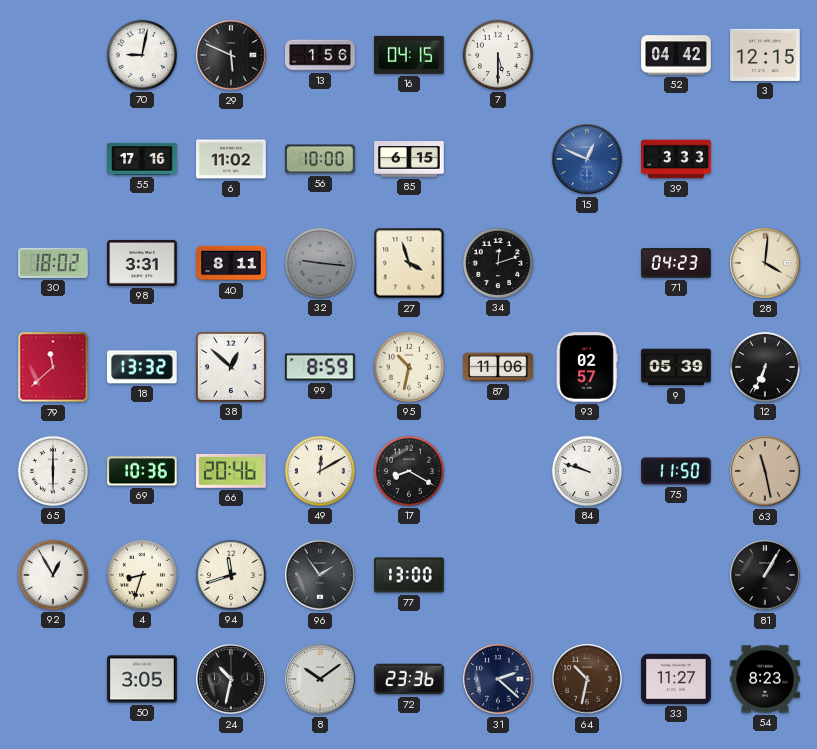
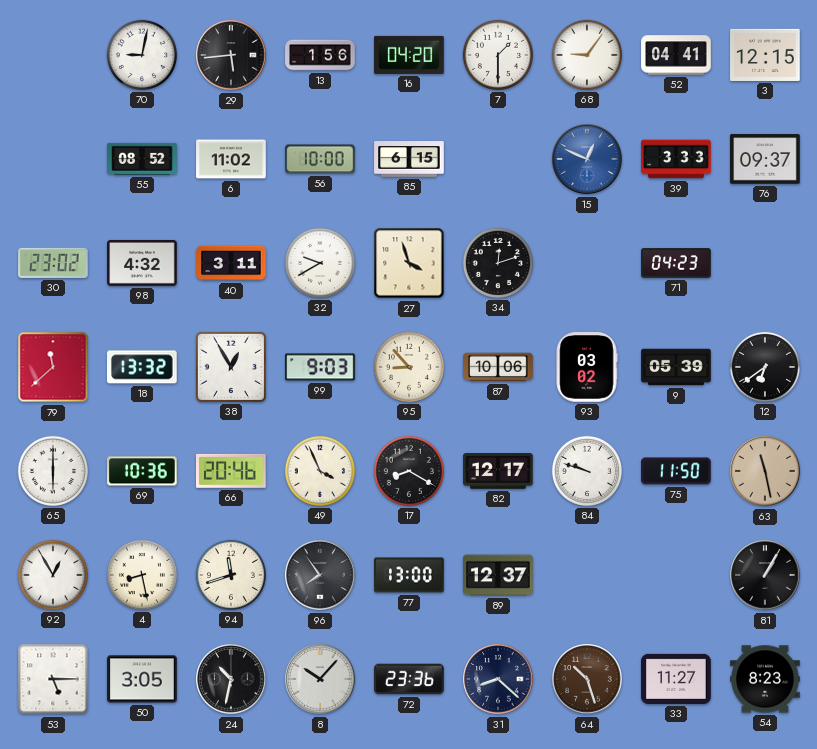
29: 5:49 -> 5:44 (231, 55)
16: 04:15 -> 04:20 (409, 55)
7: 5:30 -> 1:30 (498, 55)
68: none -> 9:06 (587, 55)
52: 04:42 -> 04:41 (676, 55)
55: 17:16 -> 08:52 (142, 159)
76: none -> 09:37 (765, 159)
30: 18:02 -> 23:02 (53, 263)
98: 3:31 -> 4:32 (142, 263)
40: 8:11 -> 3:11 (231, 263)
32: 9:16 -> 9:40 (320, 263)
32 dial: grey -> white (320, 263)
28: 4:01 -> none (765, 263)
38: 12:52 -> 12:55 (231, 367)
99: 8:59 -> 9:03 (320, 367)
95: 10:32 -> 8:53 (409, 367)
87: 11:06 -> 10:06 (498, 367)
93: 02:57 -> 03:02 (587, 367)
12: 6:34 -> 6:39 (765, 367)
49: 12:10 -> 3:56 (320, 471)
82: none -> 12:17 (498, 471)
4: 8:33 -> 8:28 (142, 575)
96: 1:54 -> 7:54 (320, 575)
89: none -> 12:37 (498, 575)
53: none -> 5:15 (53, 679)
8: 10:09 -> 10:07 (320, 679)
31: 2:22 -> 8:22 (498, 679)
64: 10:32 -> 10:27 (587, 679)
